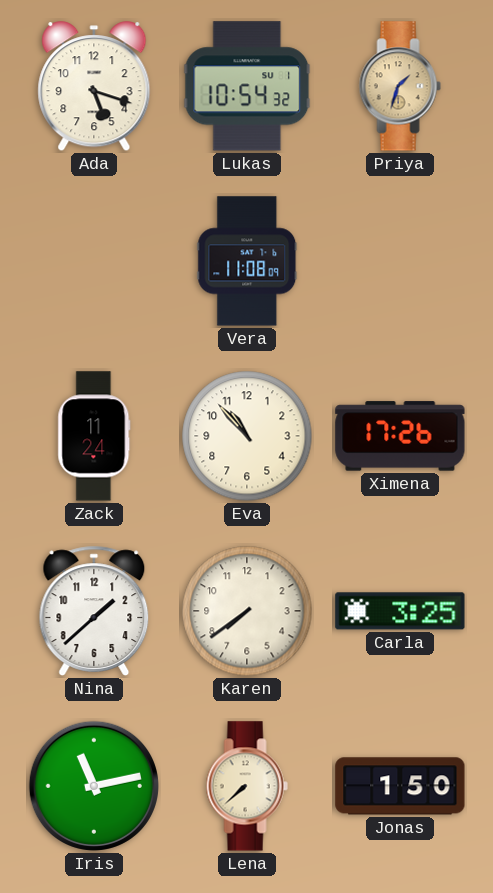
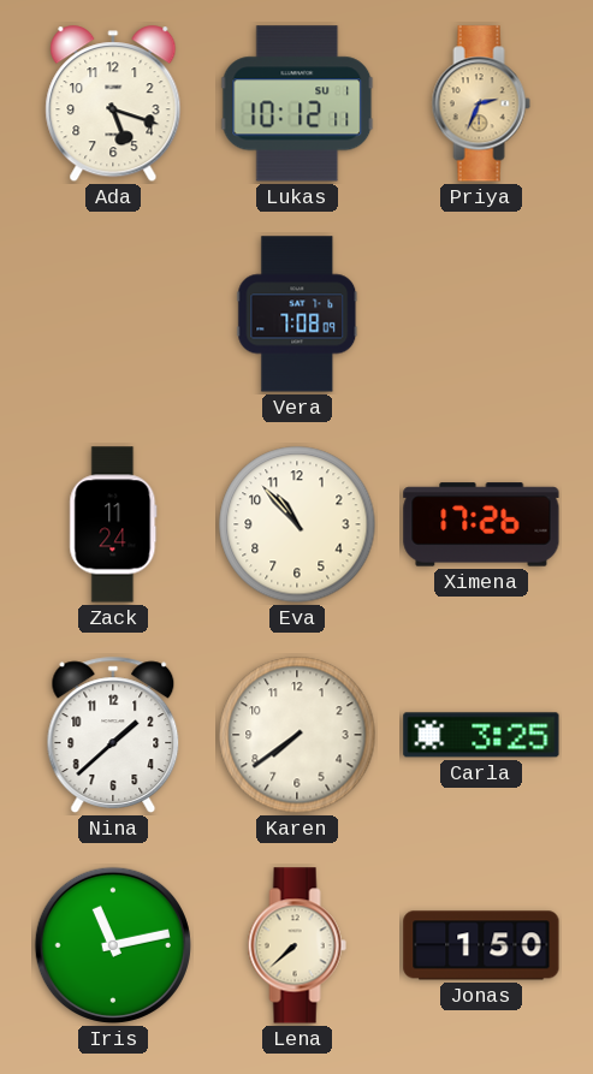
Lukas: 10:54 -> 10:12 (297, 103)
Priya: 1:33 -> 2:34 (481, 103)
Vera: 11:08 -> 7:08 (297, 314)
